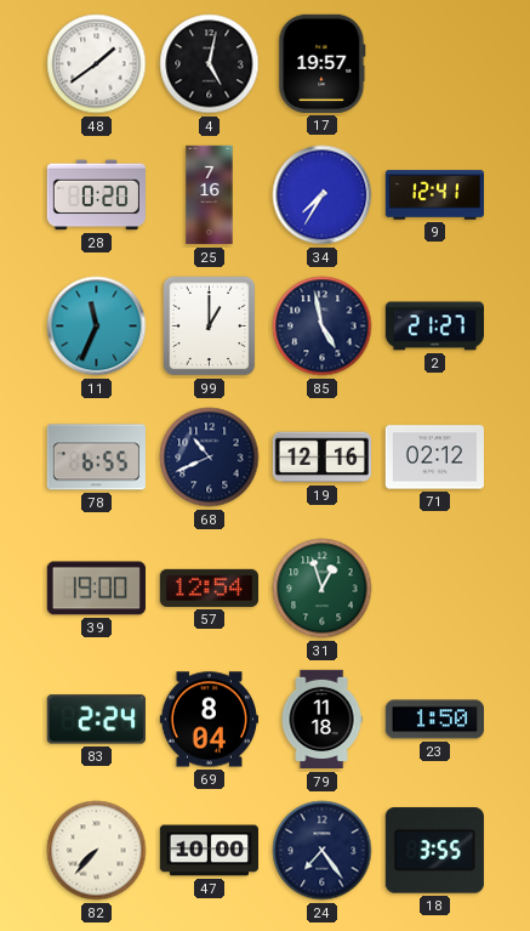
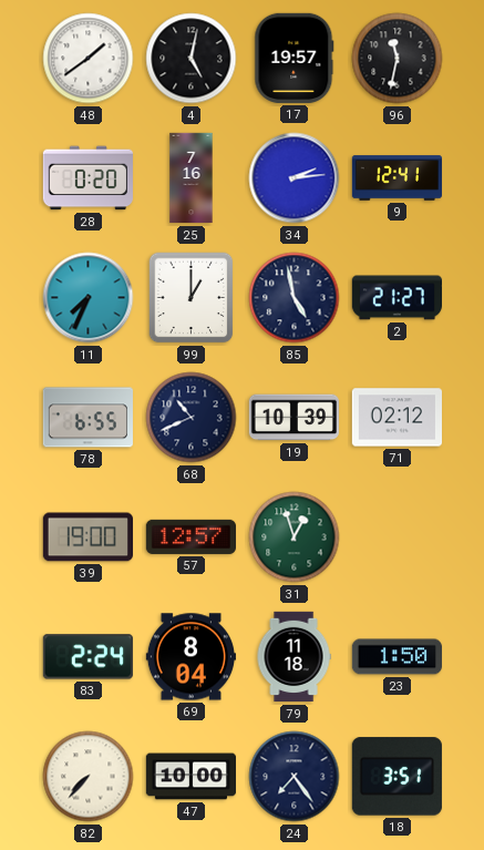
96: none -> 11:32 (398, 59)
34: 7:35 -> 2:14 (295, 178)
11: 11:34 -> 7:34 (89, 298)
19: 12:16 -> 10:39 (294, 418)
57: 12:54 -> 12:57 (190, 536)
18: 3:55 -> 3:51 (397, 777)
